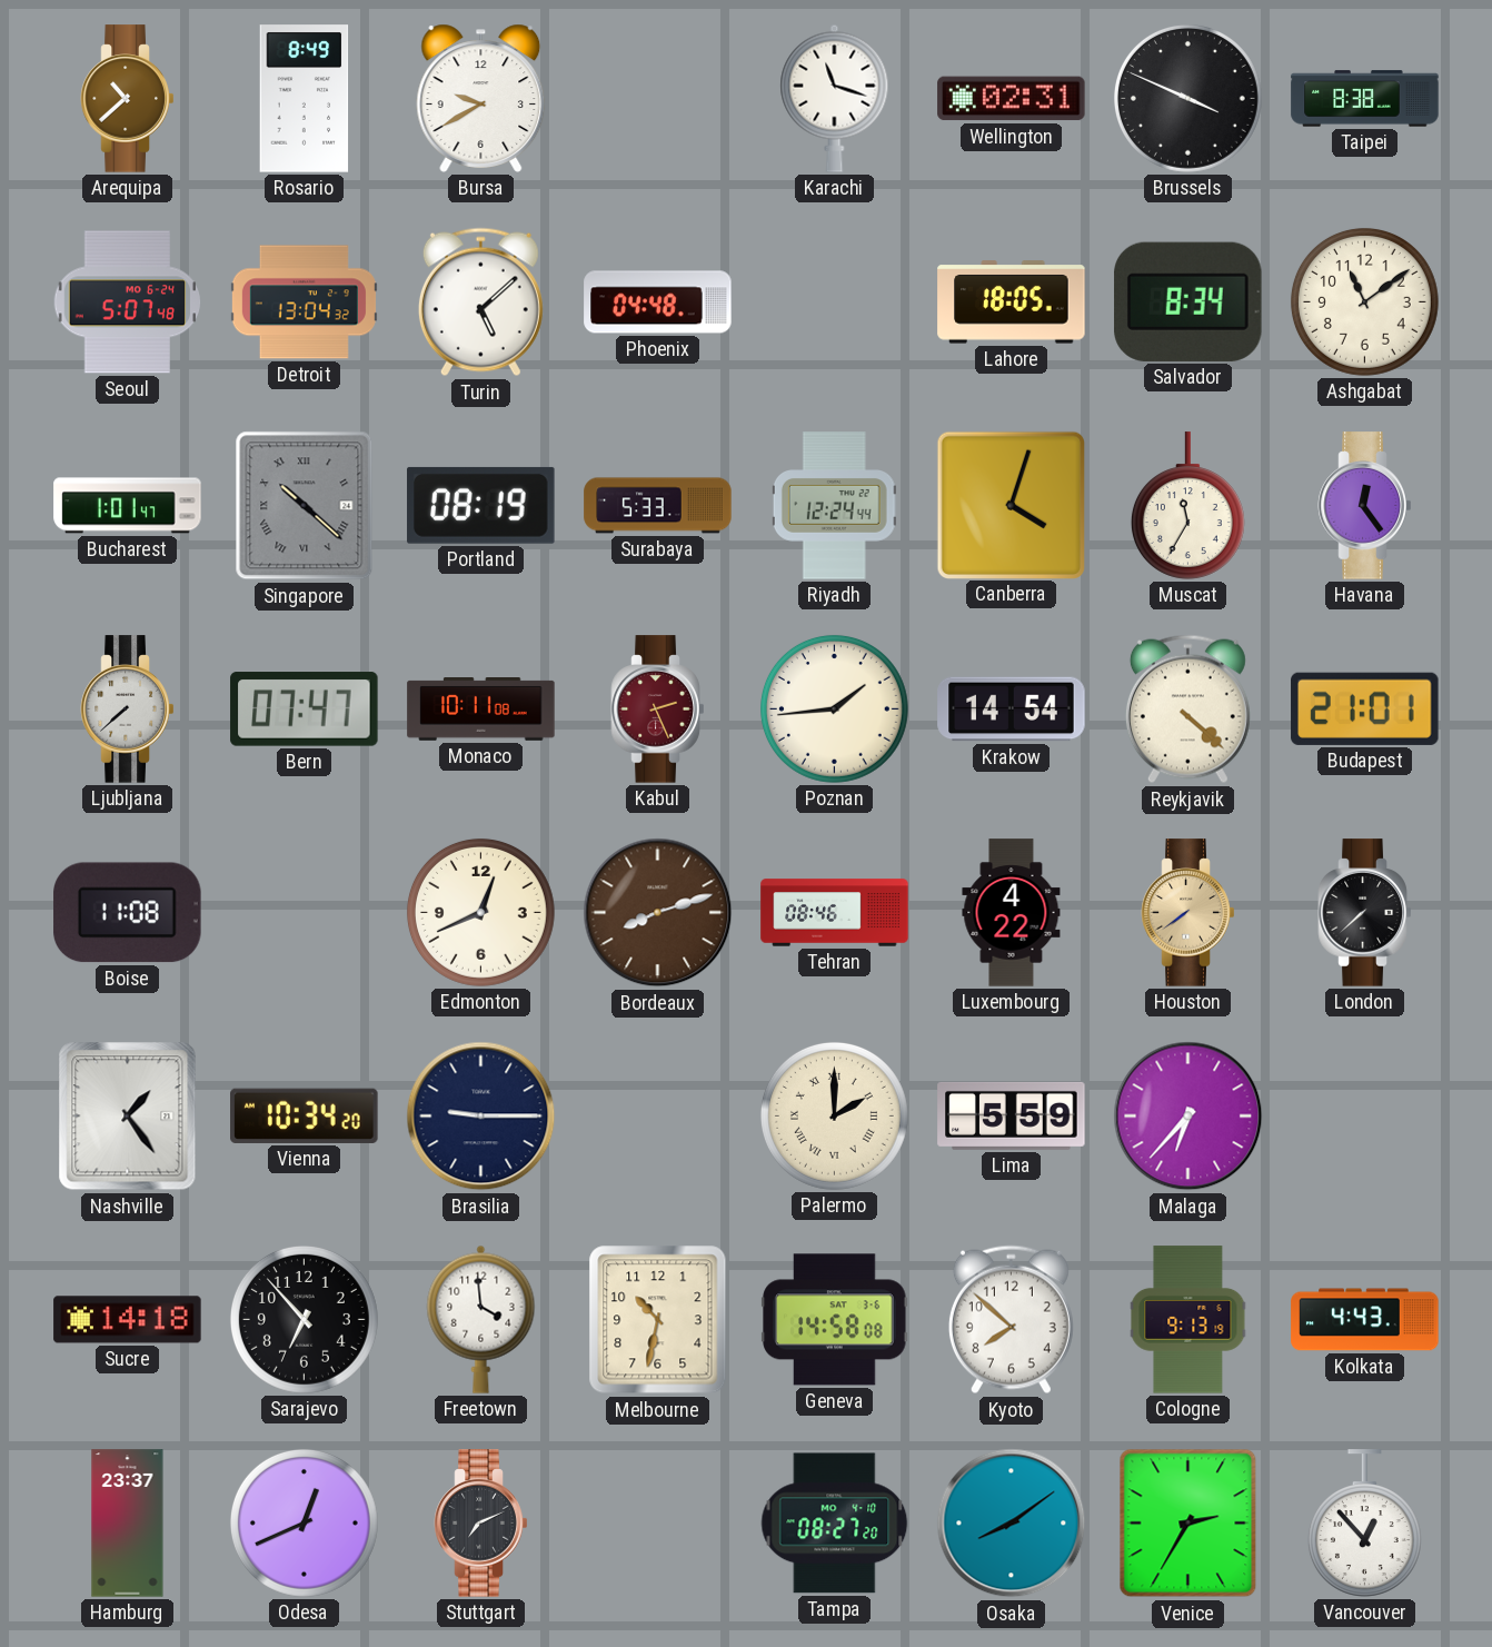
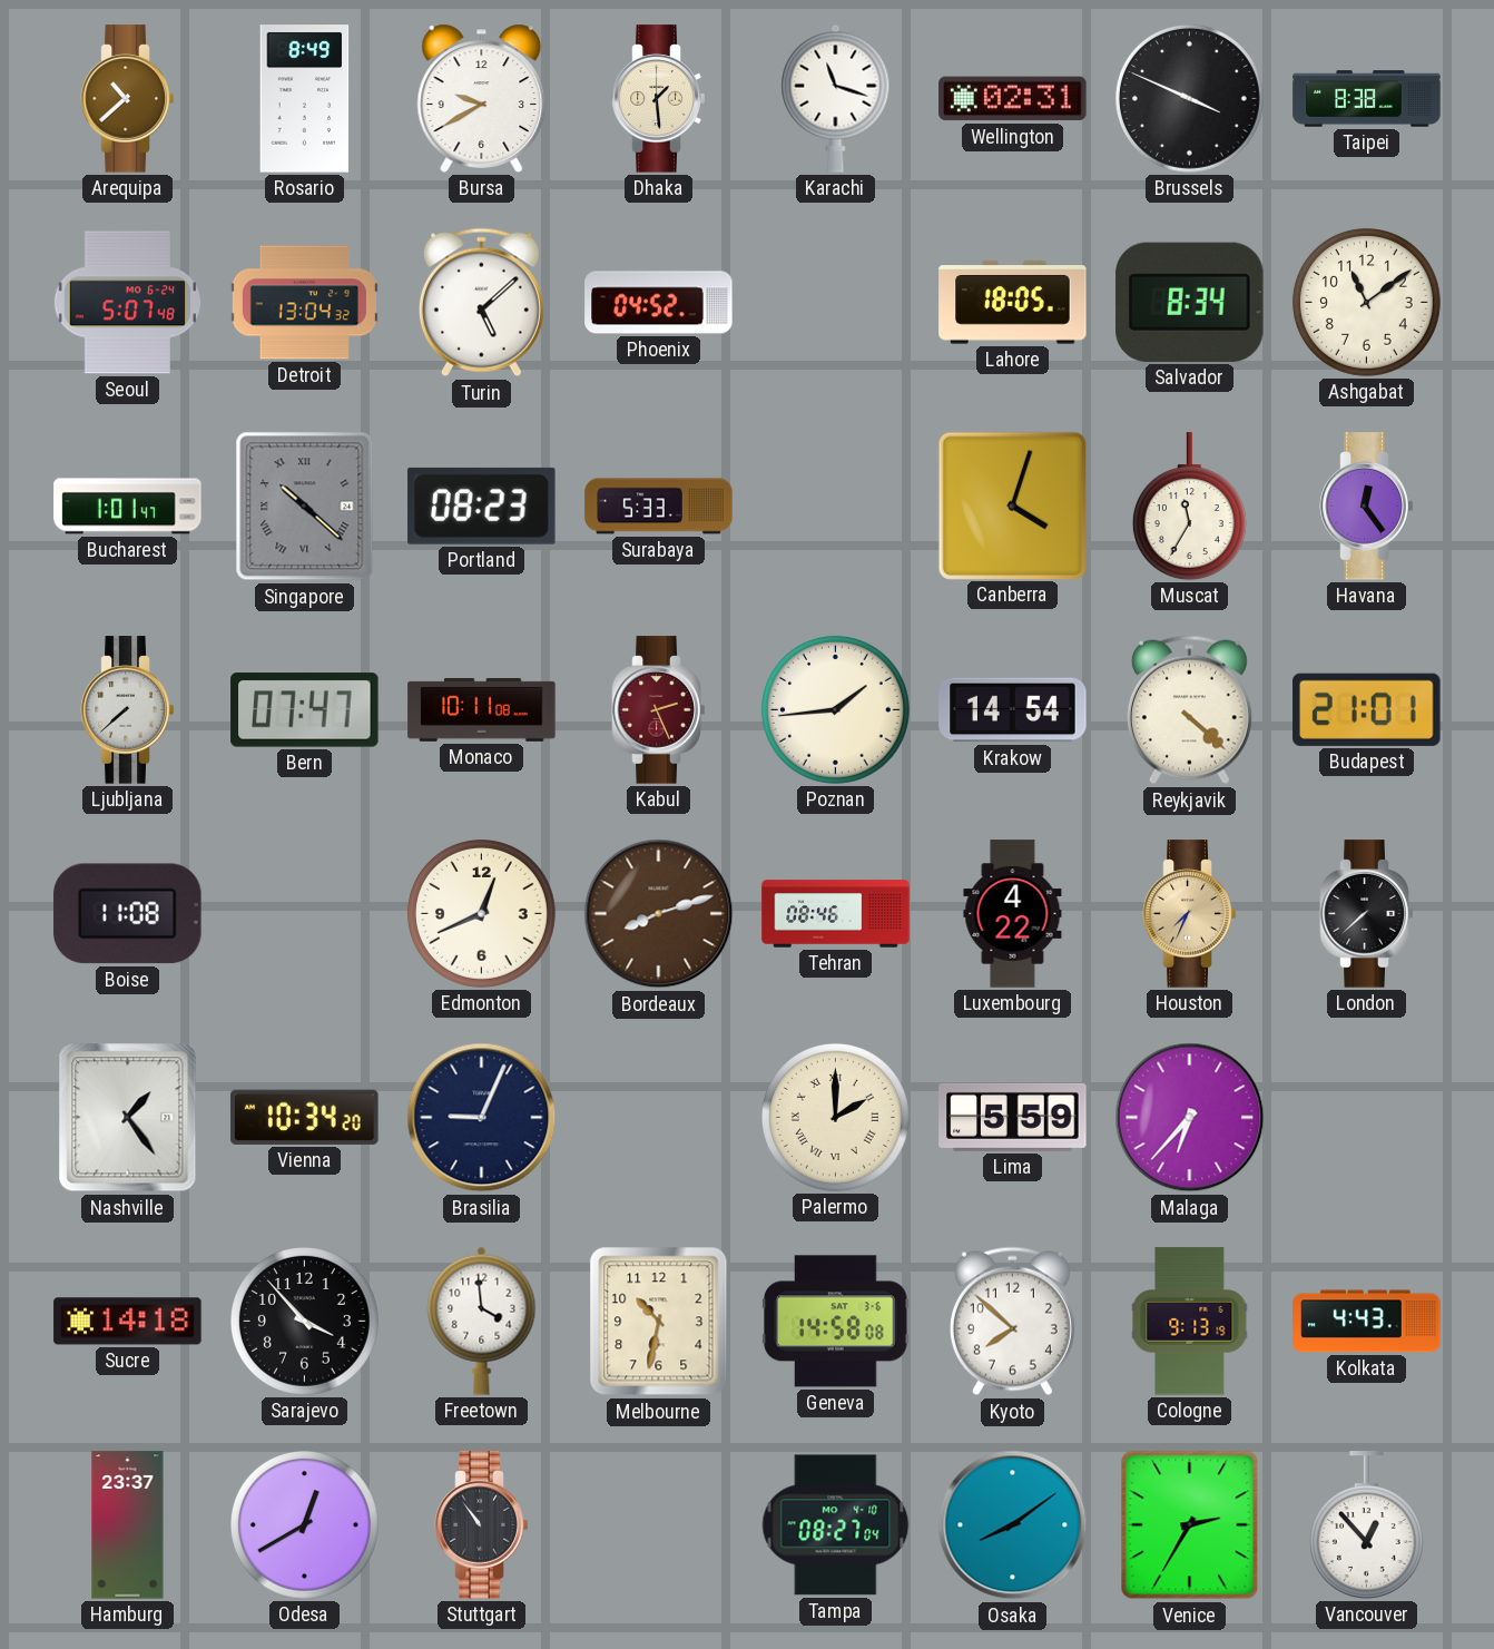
Dhaka: none -> 1:29 (659, 99)
Phoenix: 04:48 -> 04:52 (659, 303)
Portland: 08:19 -> 08:23 (482, 506)
Riyadh: 12:24 -> none (834, 506)
Houston: 7:39 -> 7:34 (1190, 914)
Brasilia: 9:15 -> 9:04 (482, 1118)
Sarajevo: 6:53 -> 3:53 (304, 1321)
Odesa: 12:41 -> 12:40 (304, 1524)
Stuttgart: 7:11 -> 10:54 (482, 1525)
Tampa: 08:27:20 -> 08:27:04 (836, 1525)
